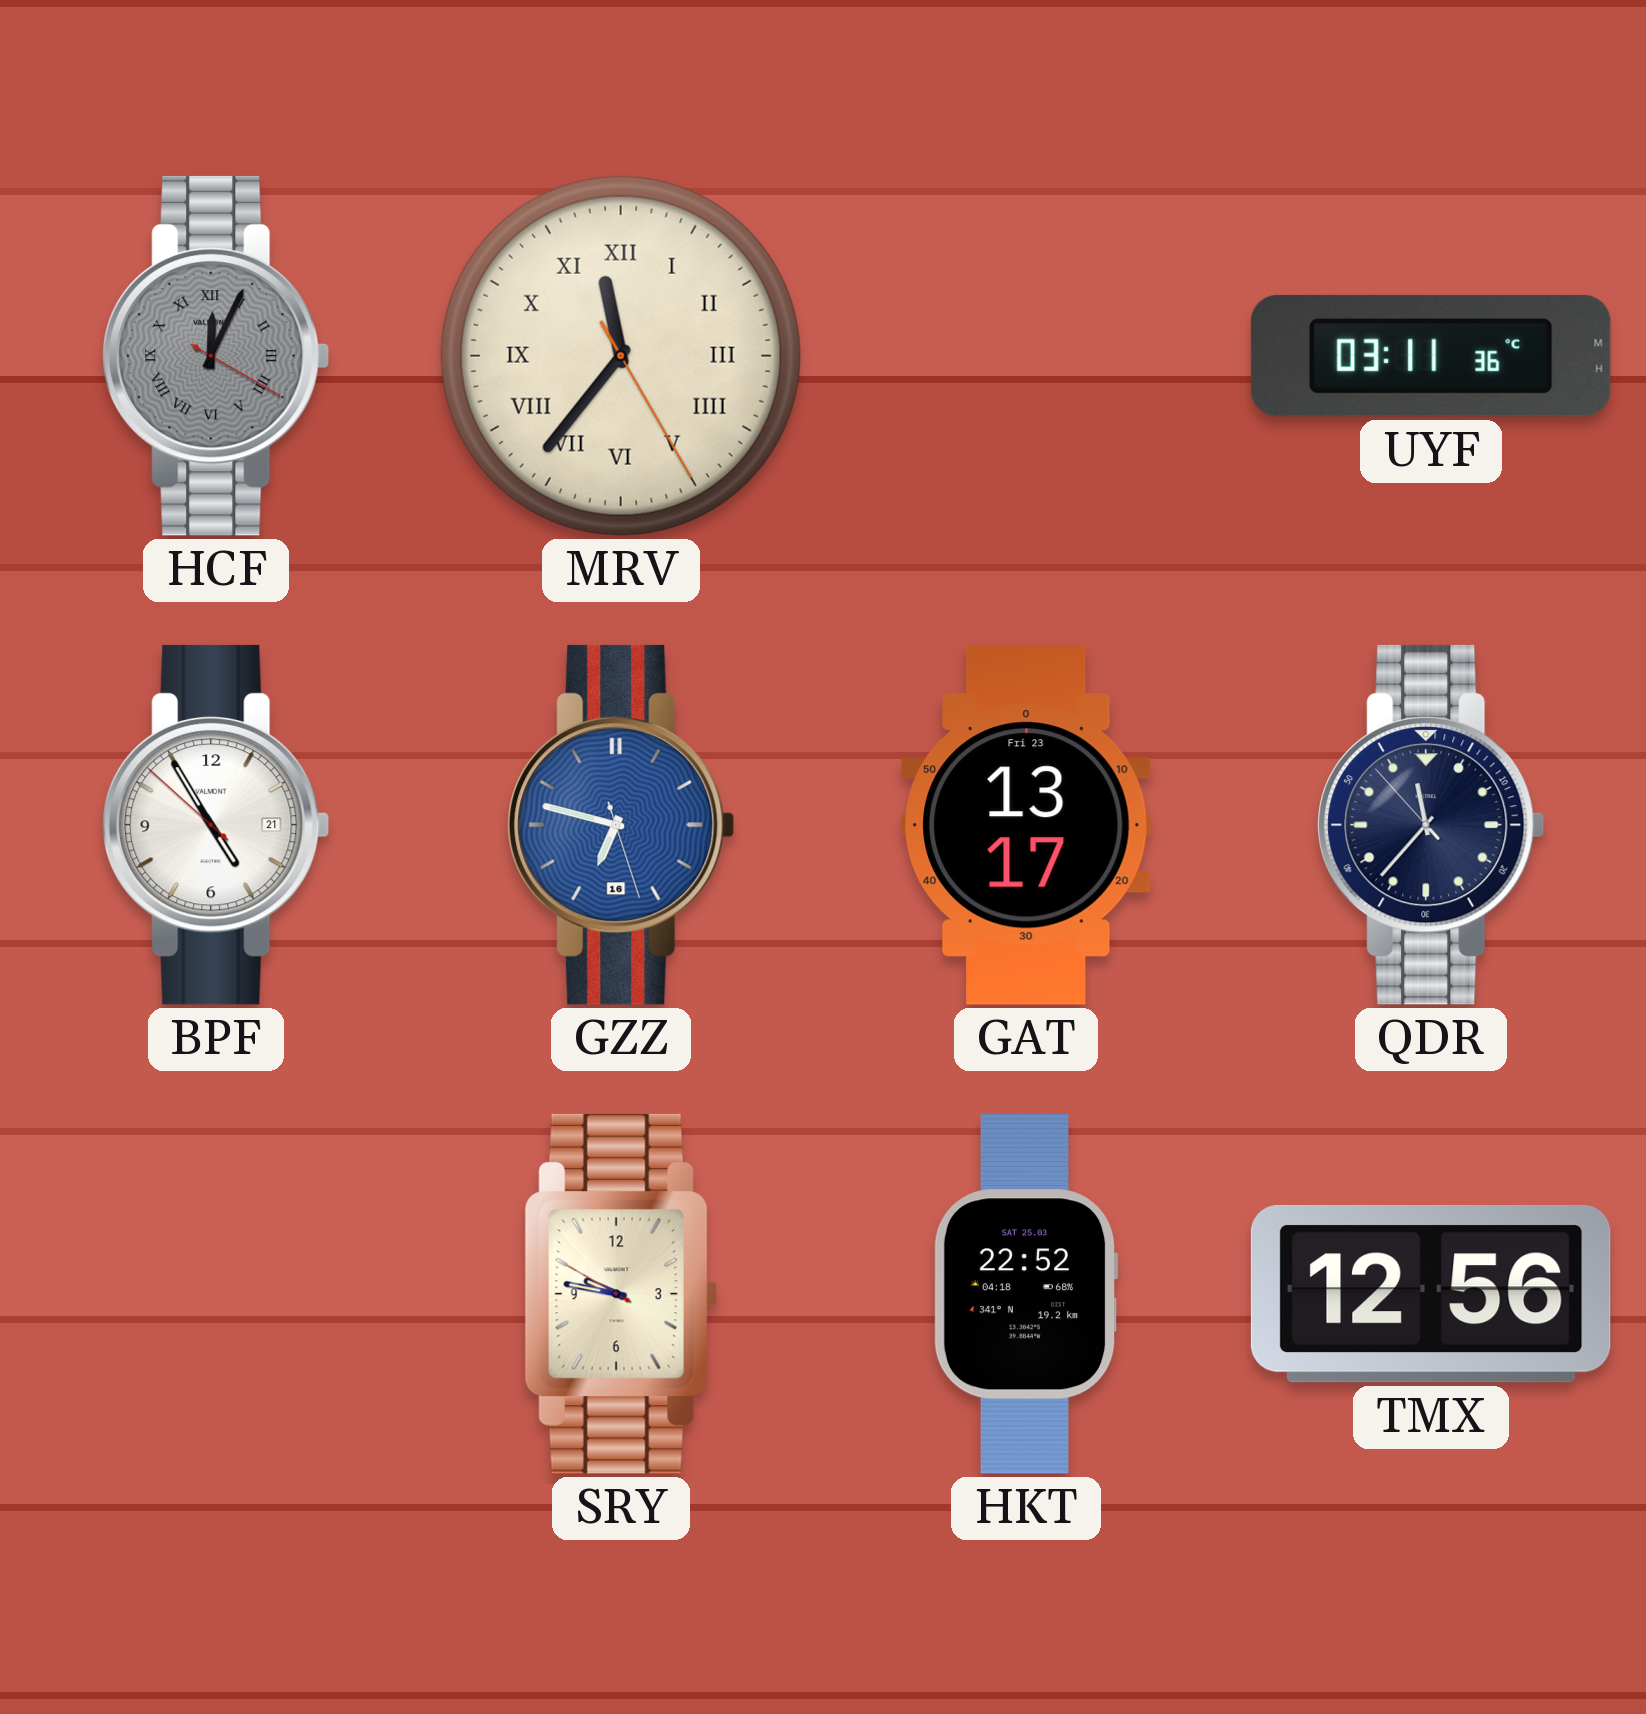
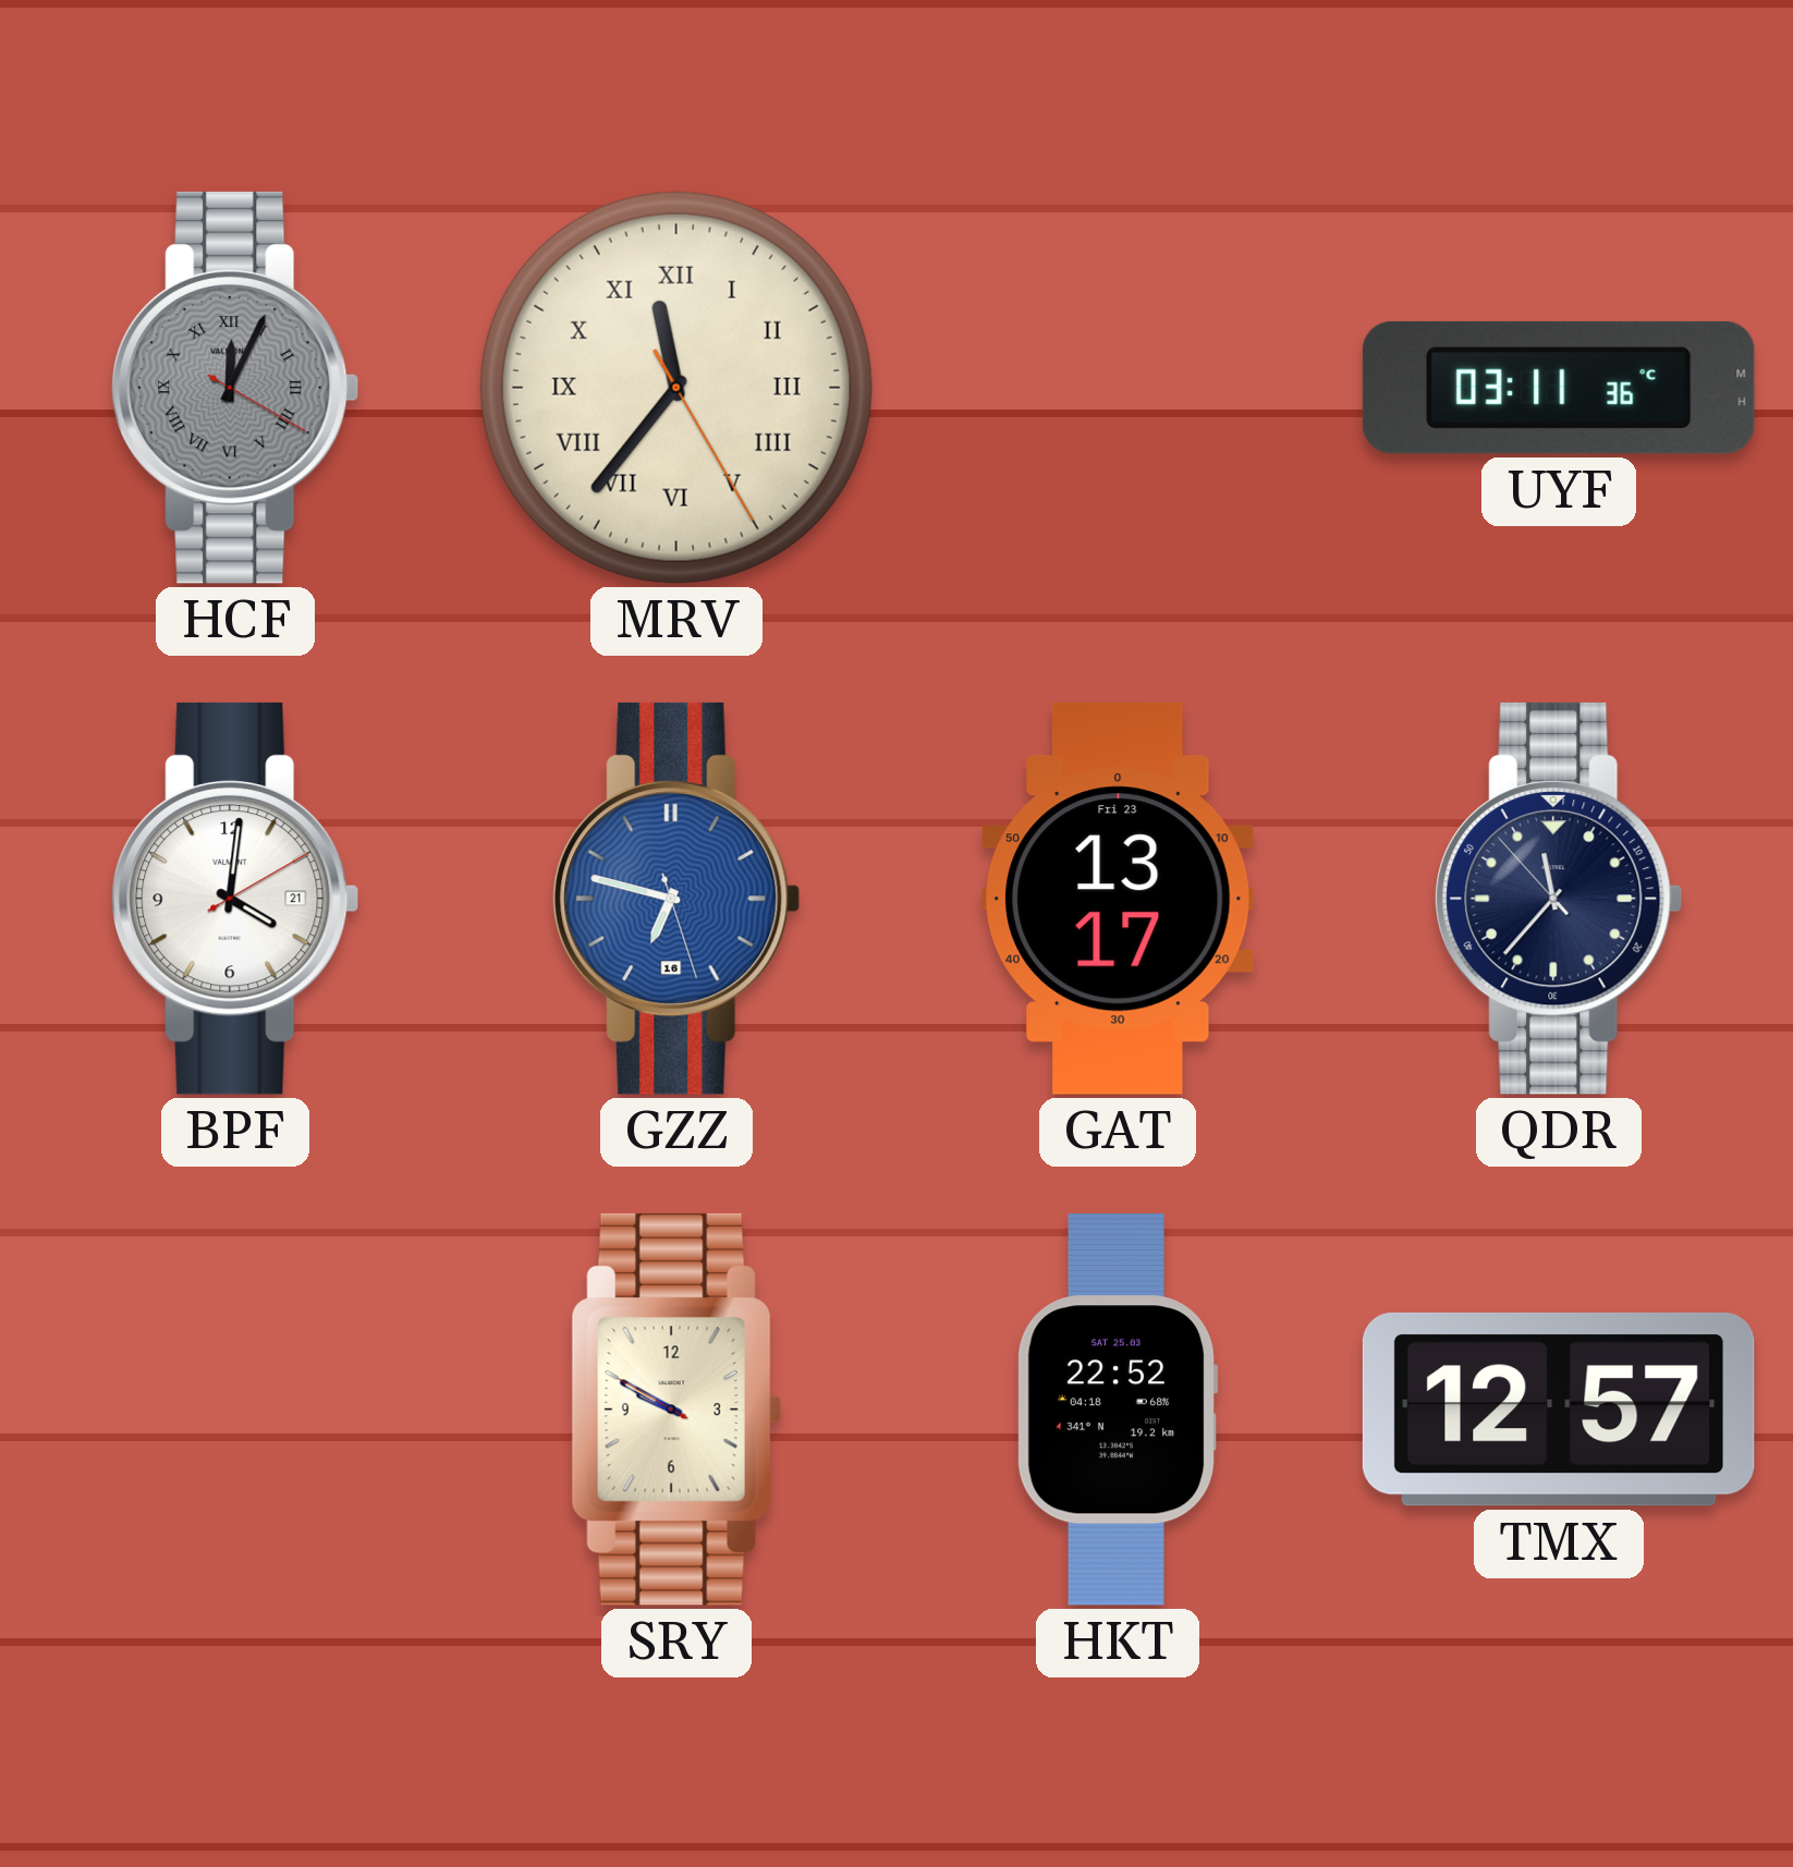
BPF: 4:54 -> 4:01 (235, 899)
SRY: 9:46 -> 9:49 (676, 1410)
TMX: 12:56 -> 12:57 (1559, 1410)
